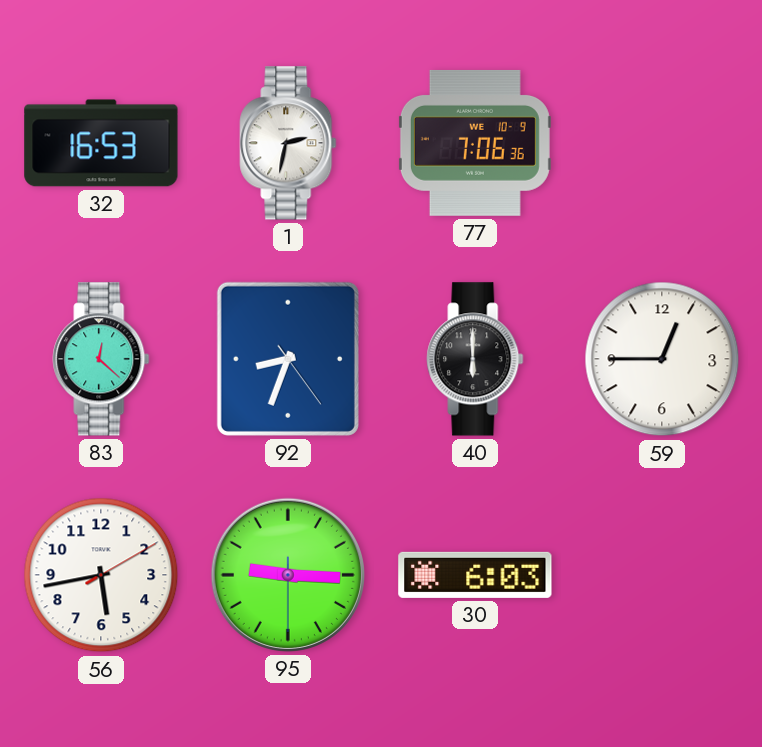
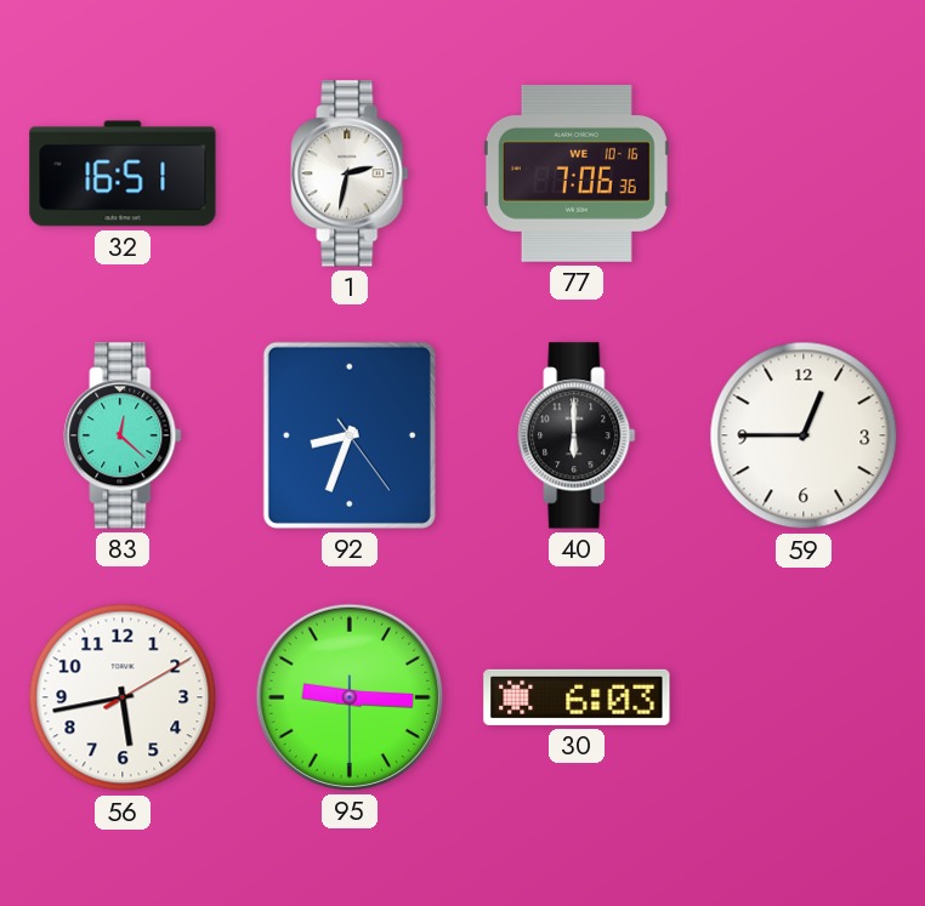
32: 16:53 -> 16:51 (123, 173)
77 date: WE 10-9 -> WE 10-16 (577, 173)
